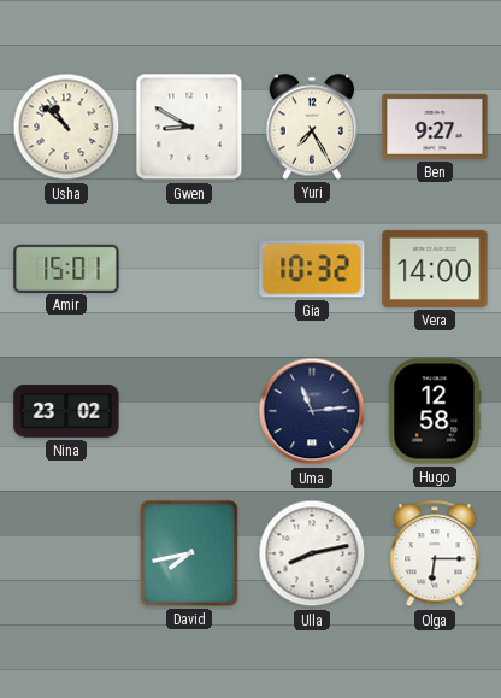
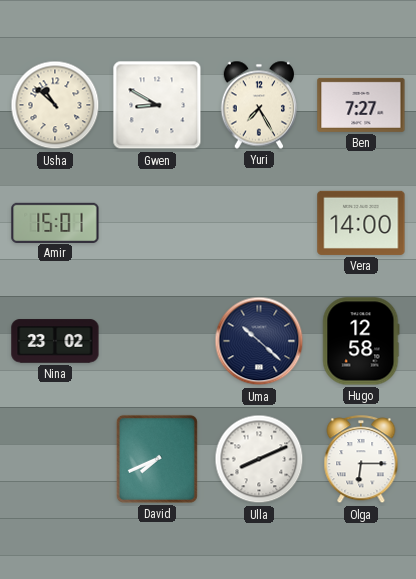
Ben: 9:27 -> 7:27 (361, 105)
Gia: 10:32 -> none (312, 269)
Uma: 11:14 -> 10:22 (259, 341)
David: 7:43 -> 7:41 (157, 459)
Ulla: 8:13 -> 8:11 (259, 459)
